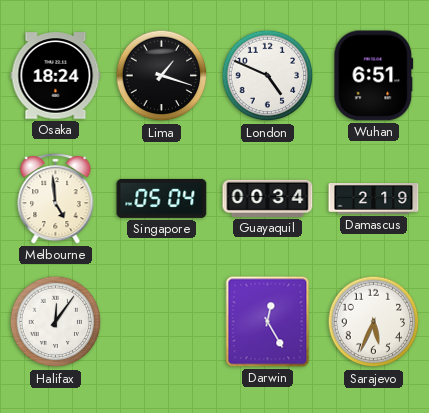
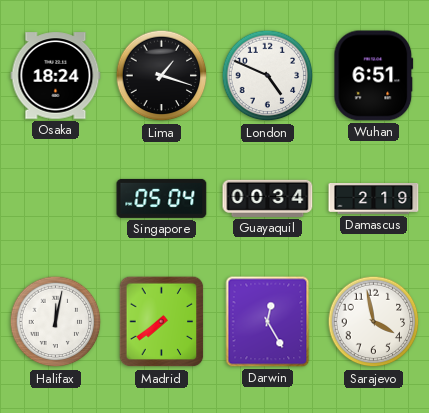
Melbourne: 4:59 -> none (56, 199)
Halifax: 12:06 -> 12:02 (56, 322)
Madrid: none -> 7:39 (162, 322)
Sarajevo: 5:34 -> 3:58 (374, 322)
